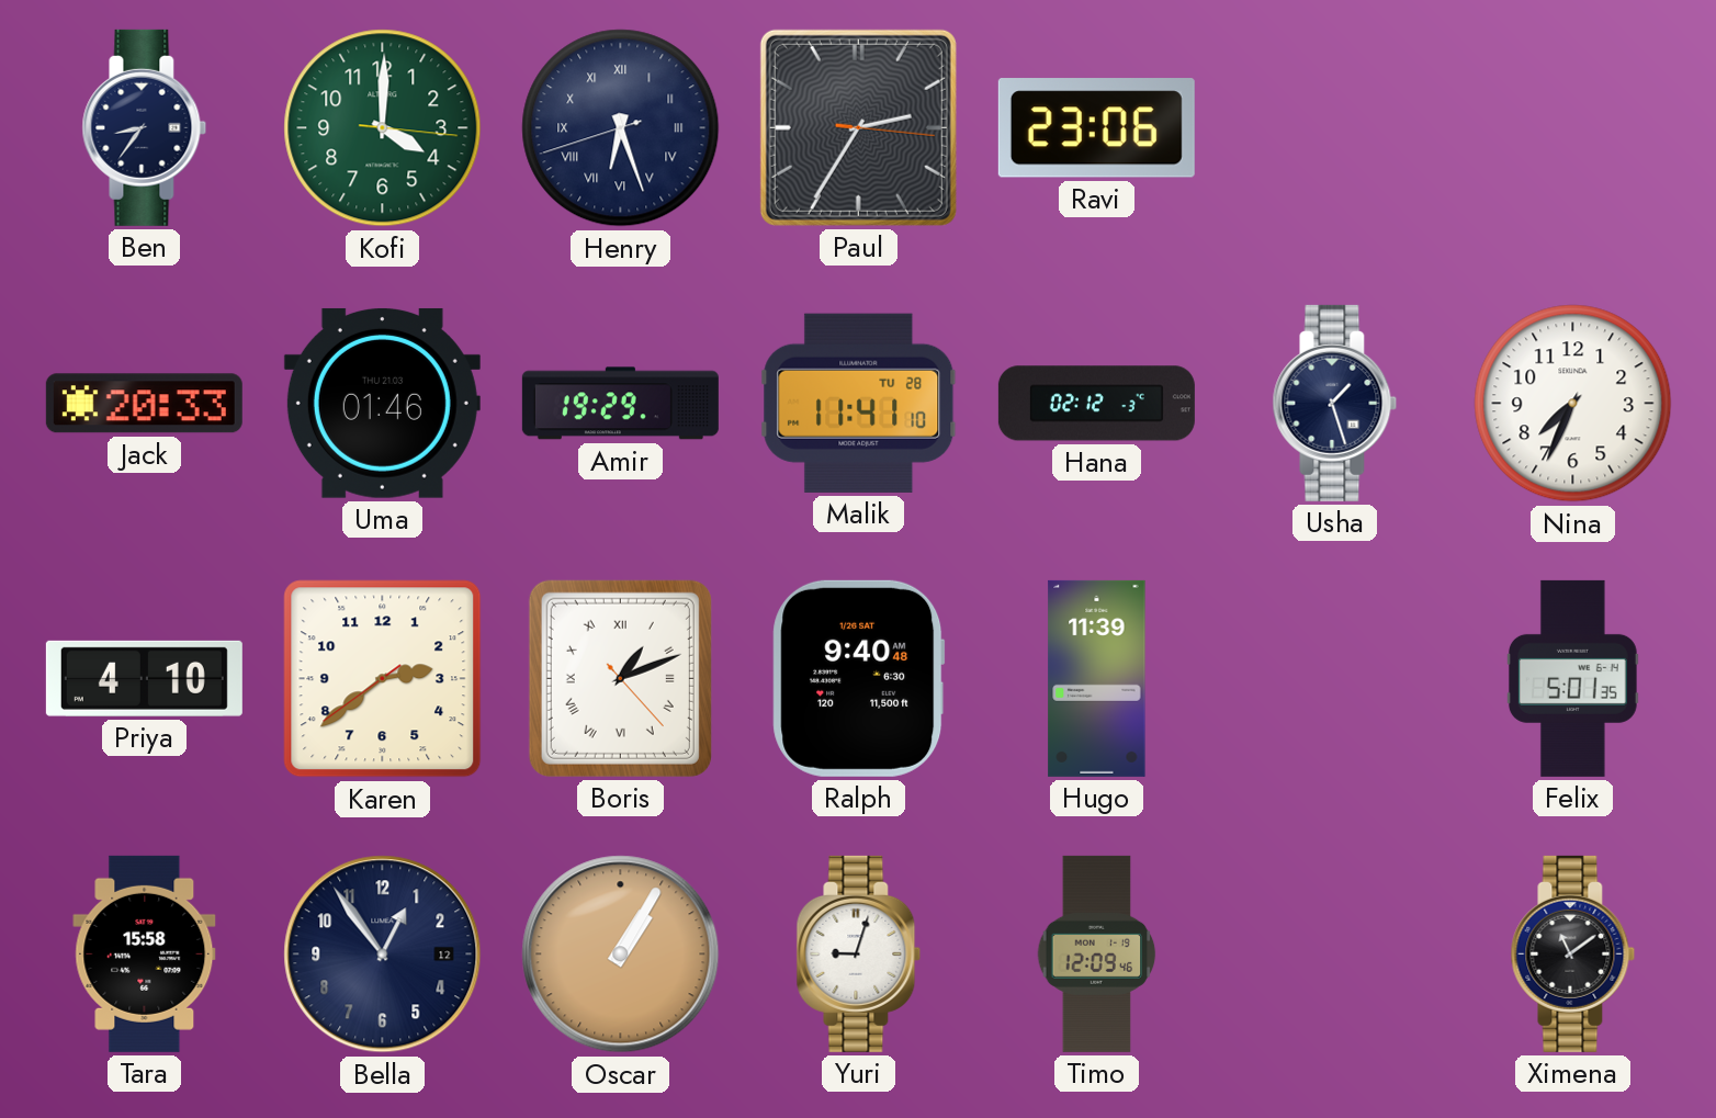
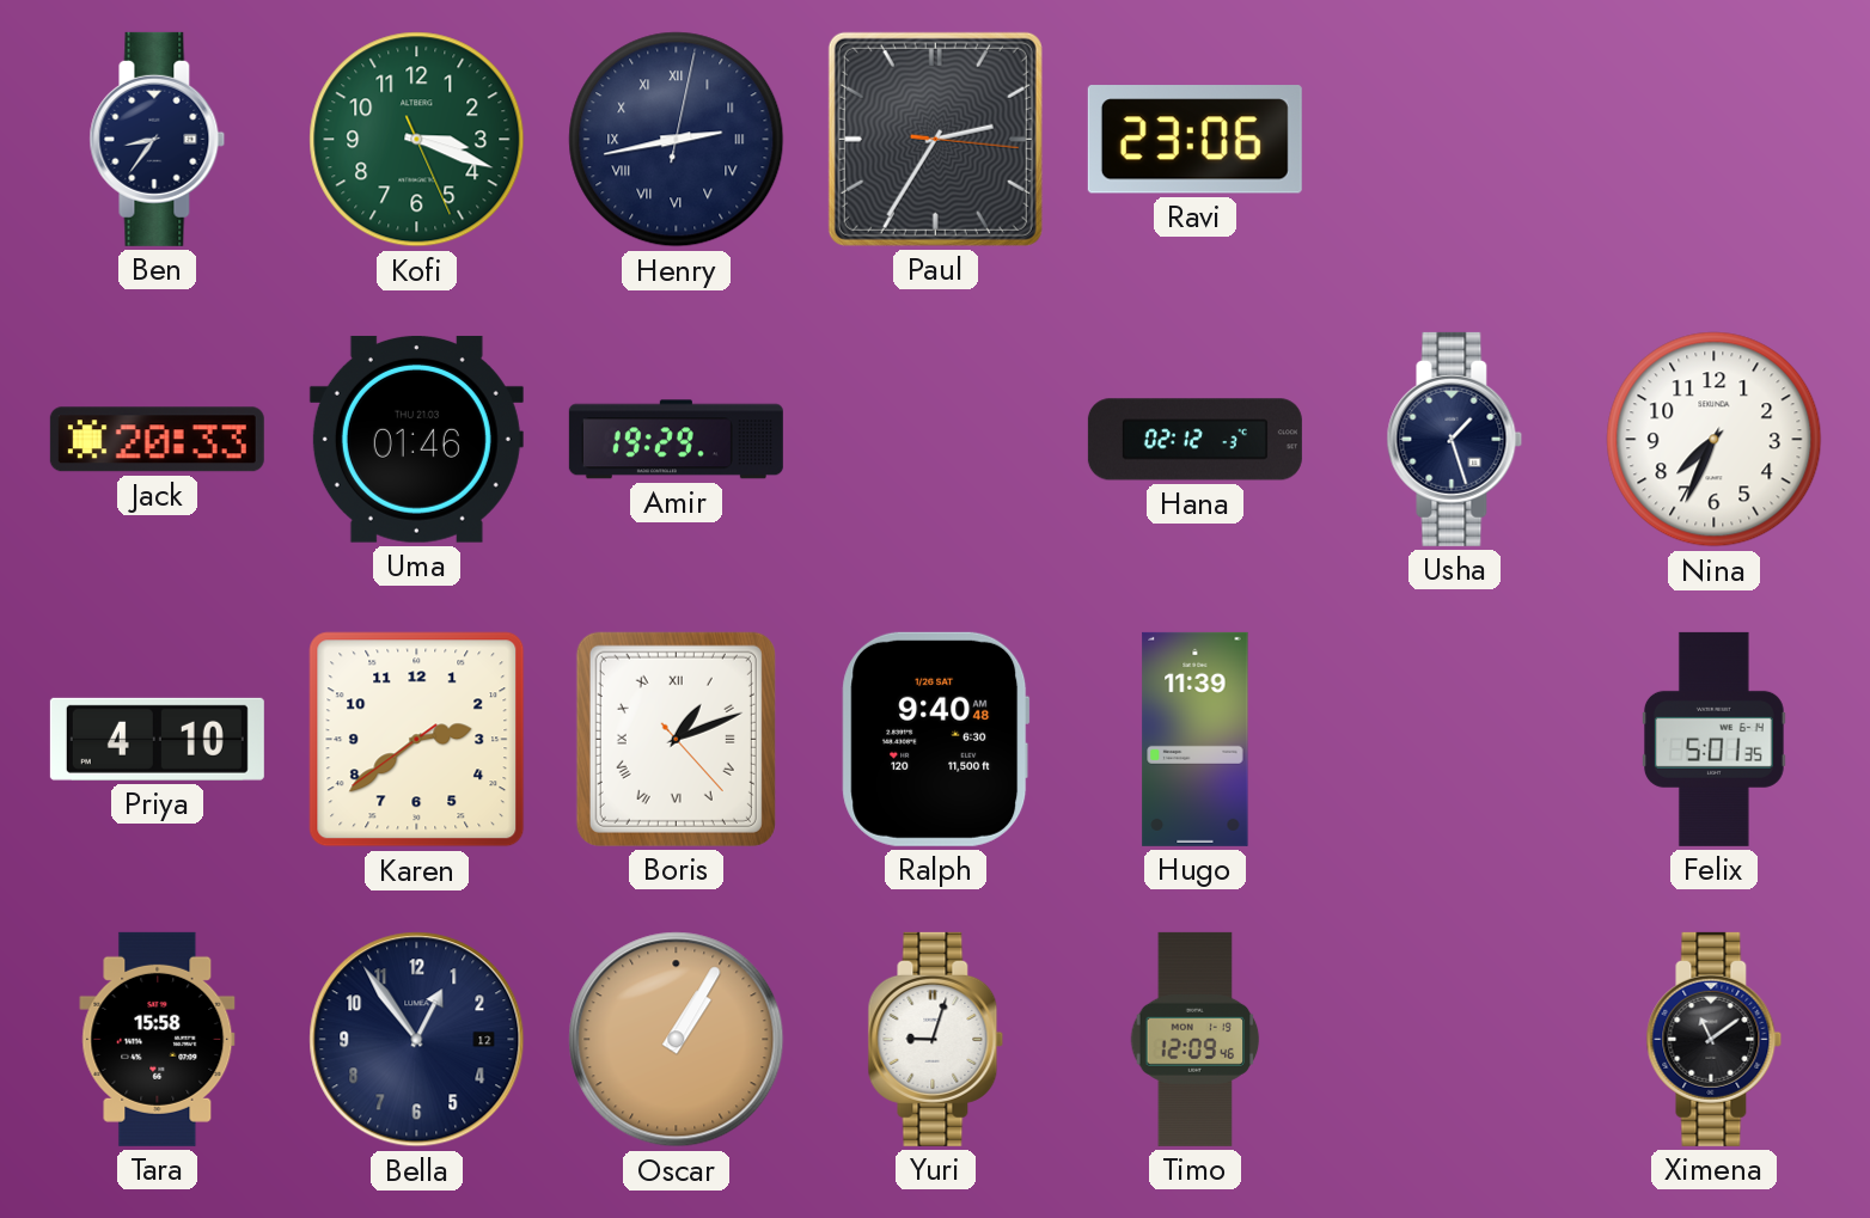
Kofi: 4:00 -> 3:18 (417, 140)
Henry: 6:26 -> 2:43 (677, 140)
Malik: 11:41 -> none (859, 403)
